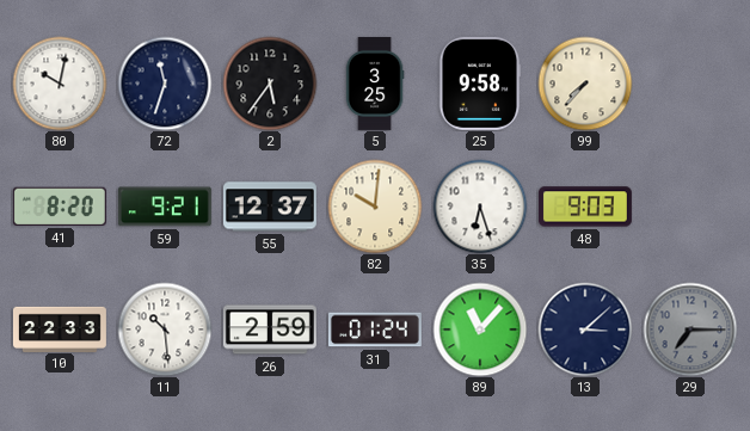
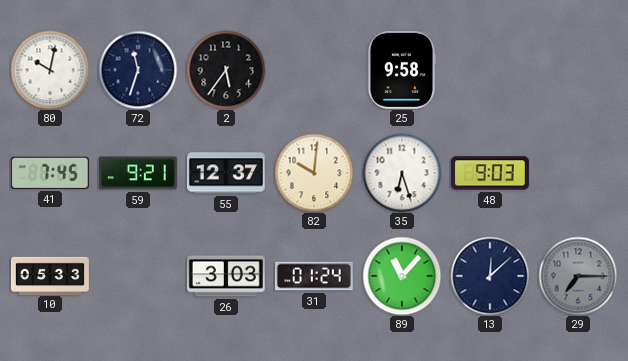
5: 3:25 -> none (375, 84)
99: 7:37 -> none (585, 84)
41: 8:20 -> 7:45 (50, 173)
10: 22:33 -> 05:33 (50, 275)
11: 10:29 -> none (165, 330)
26: 2:59 -> 3:03 (226, 276)
13: 3:08 -> 12:08 (490, 276)
